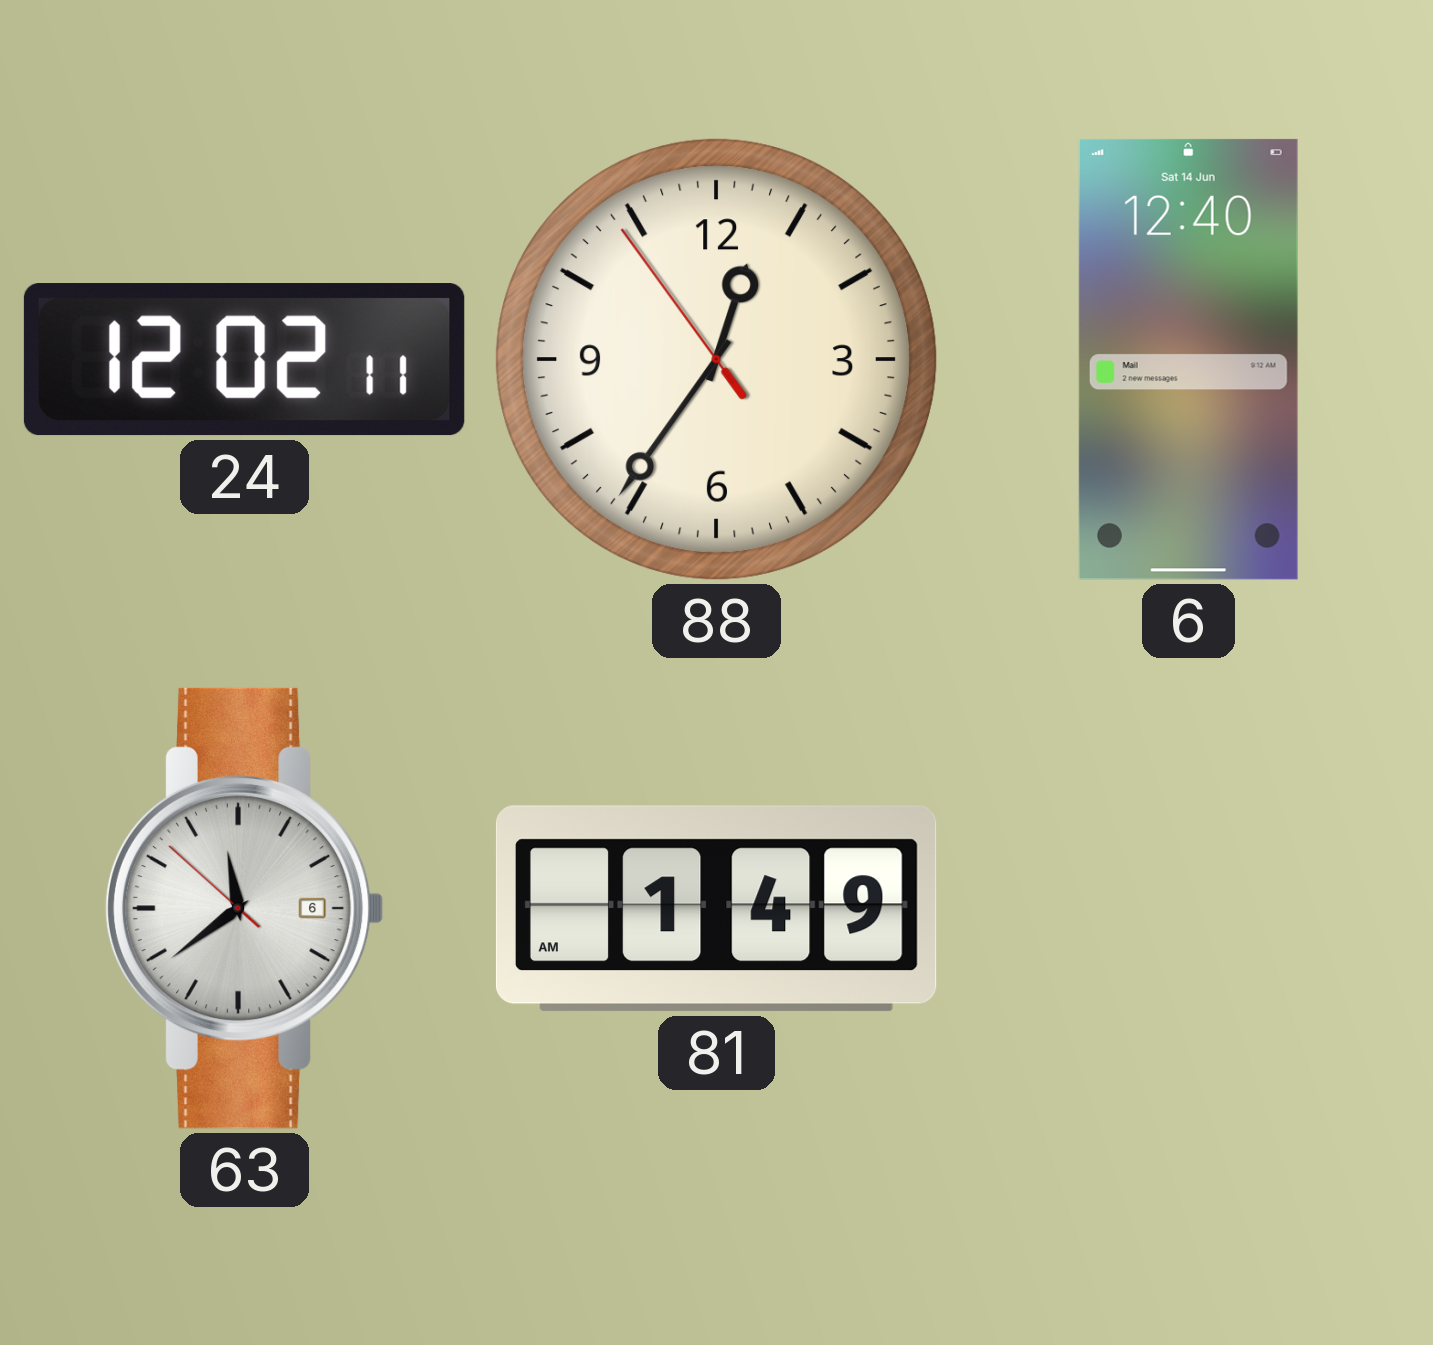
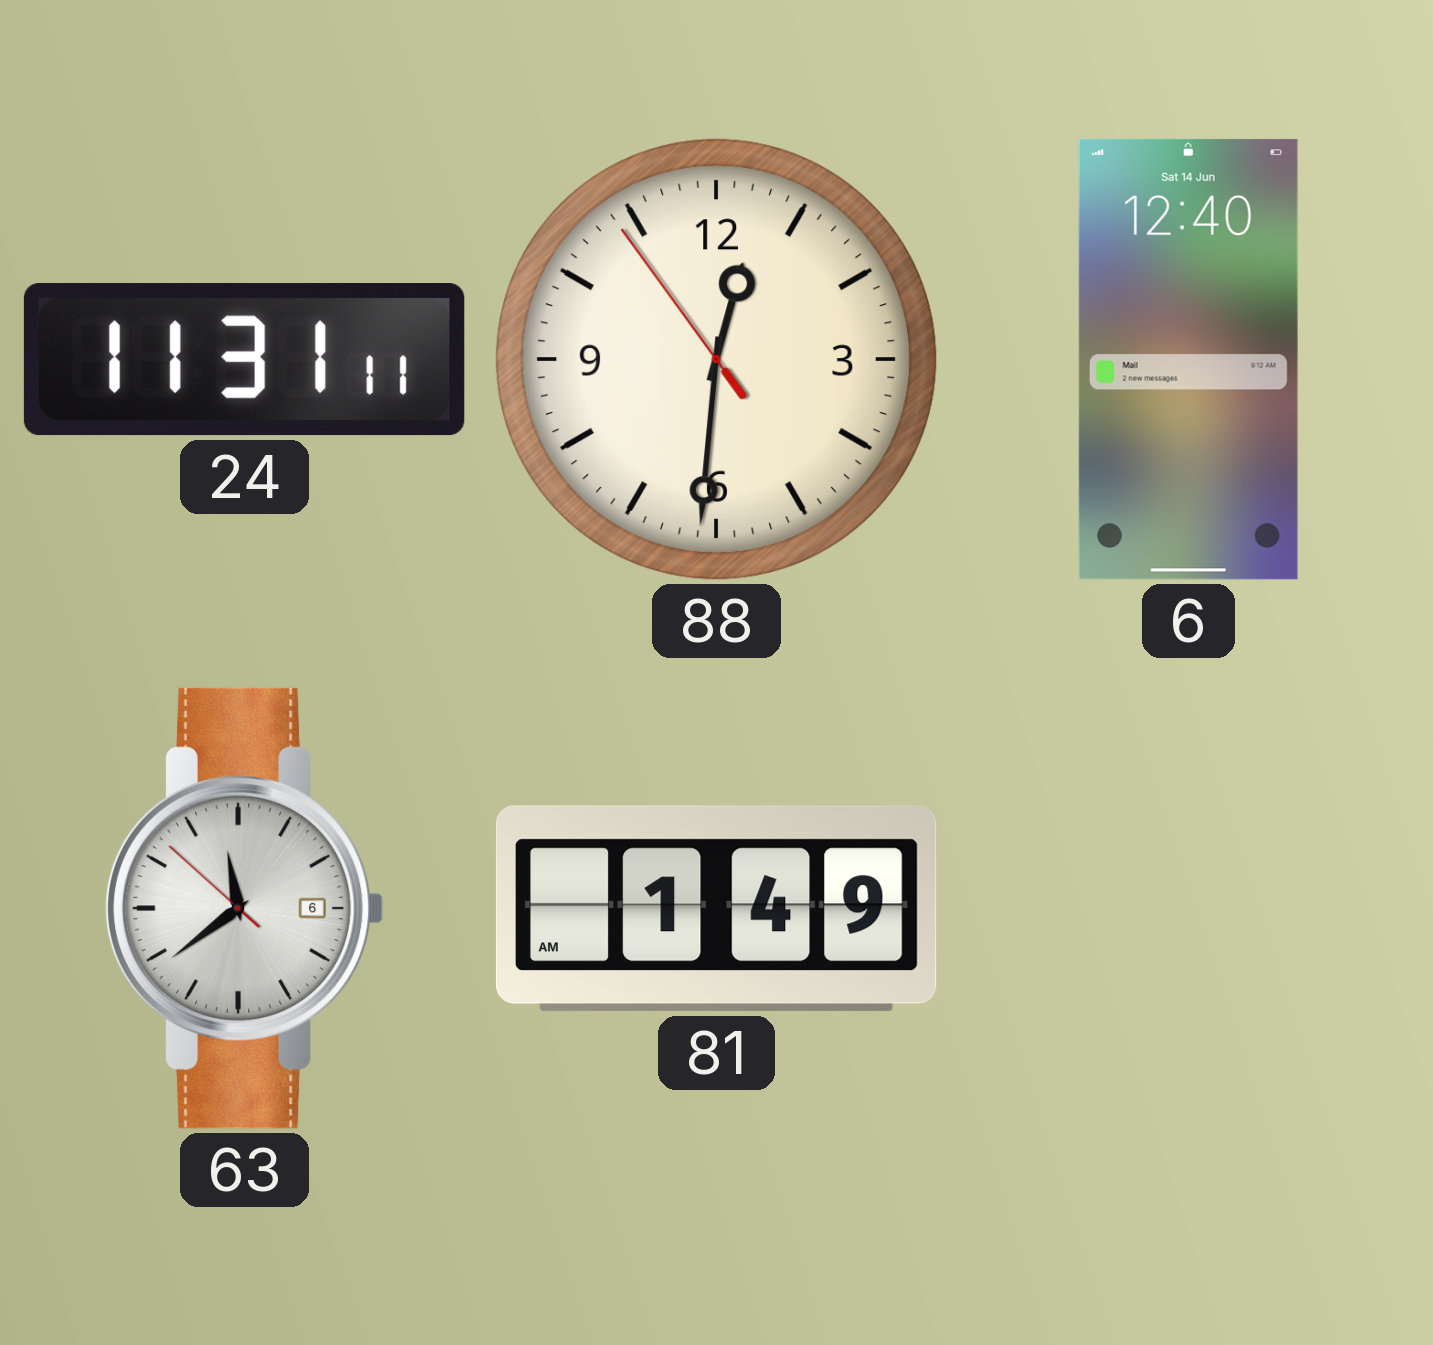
24: 12:02 -> 11:31 (244, 360)
88: 12:35 -> 12:30 (716, 359)
